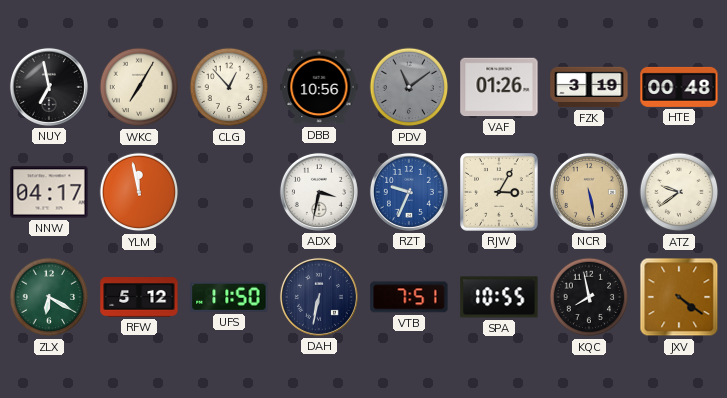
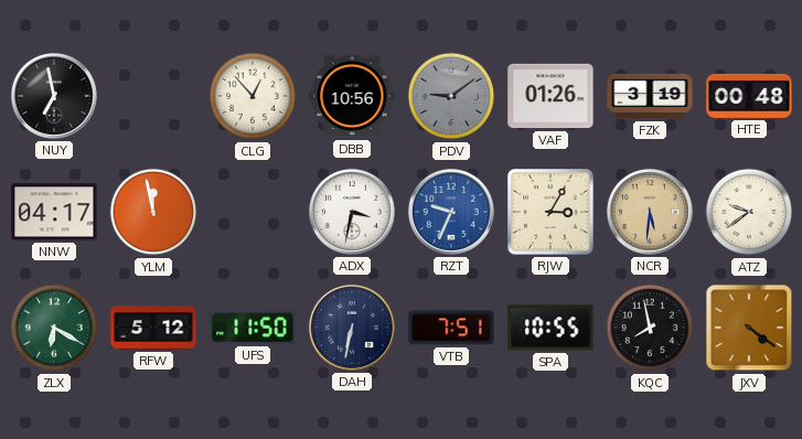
WKC: 7:05 -> none (139, 87)
PDV: 11:09 -> 9:09 (451, 96)
NCR: 5:28 -> 5:31 (650, 212)
